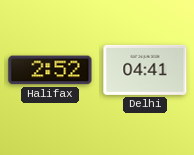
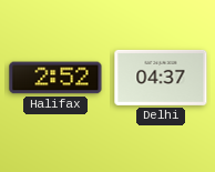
Delhi: 04:41 -> 04:37 (161, 78)
